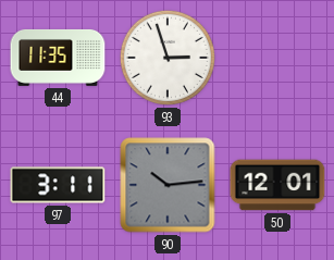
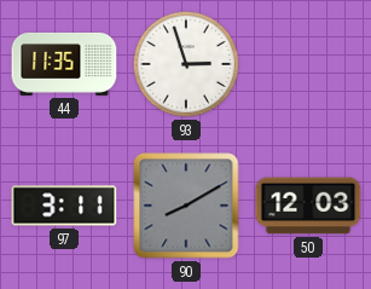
90: 10:14 -> 8:10 (186, 206)
50: 12:01 -> 12:03 (308, 206)
